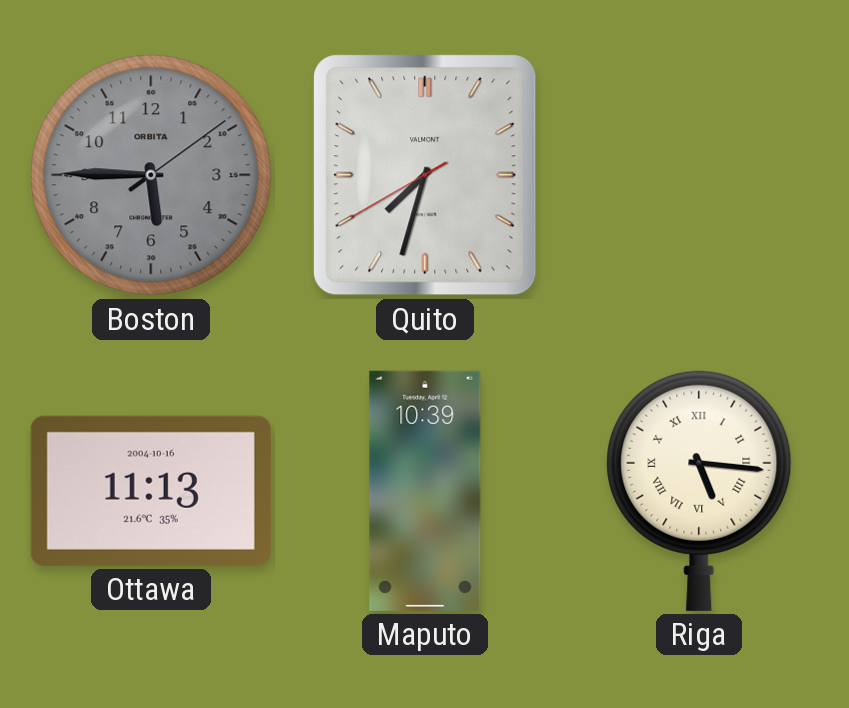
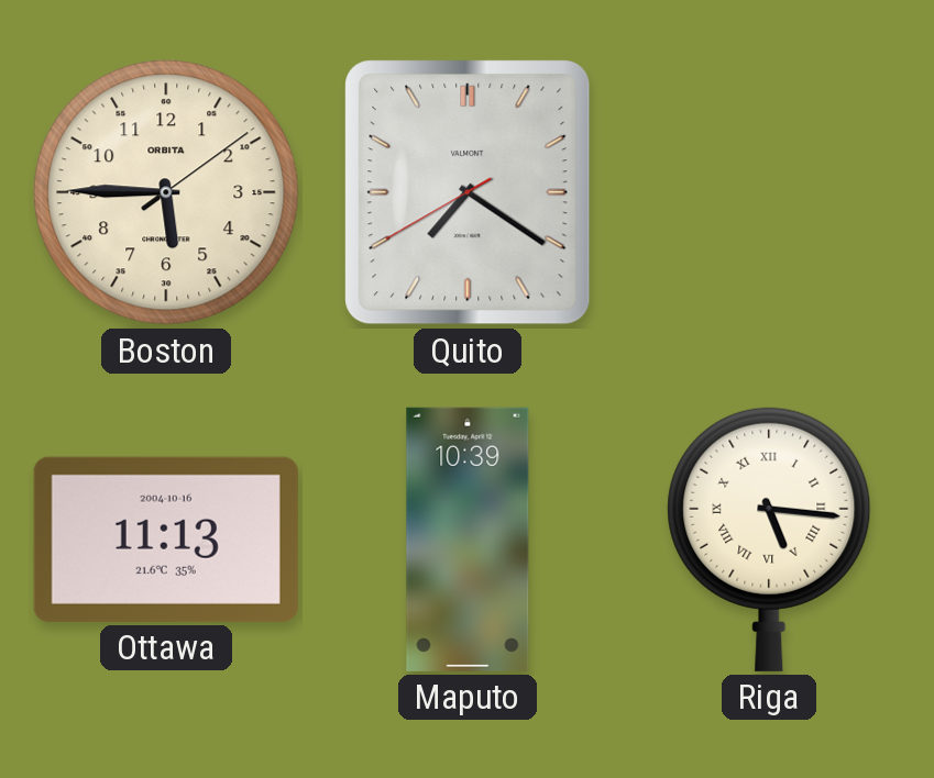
Boston dial: grey -> cream (166, 192)
Quito: 7:32 -> 7:20 (468, 192)
